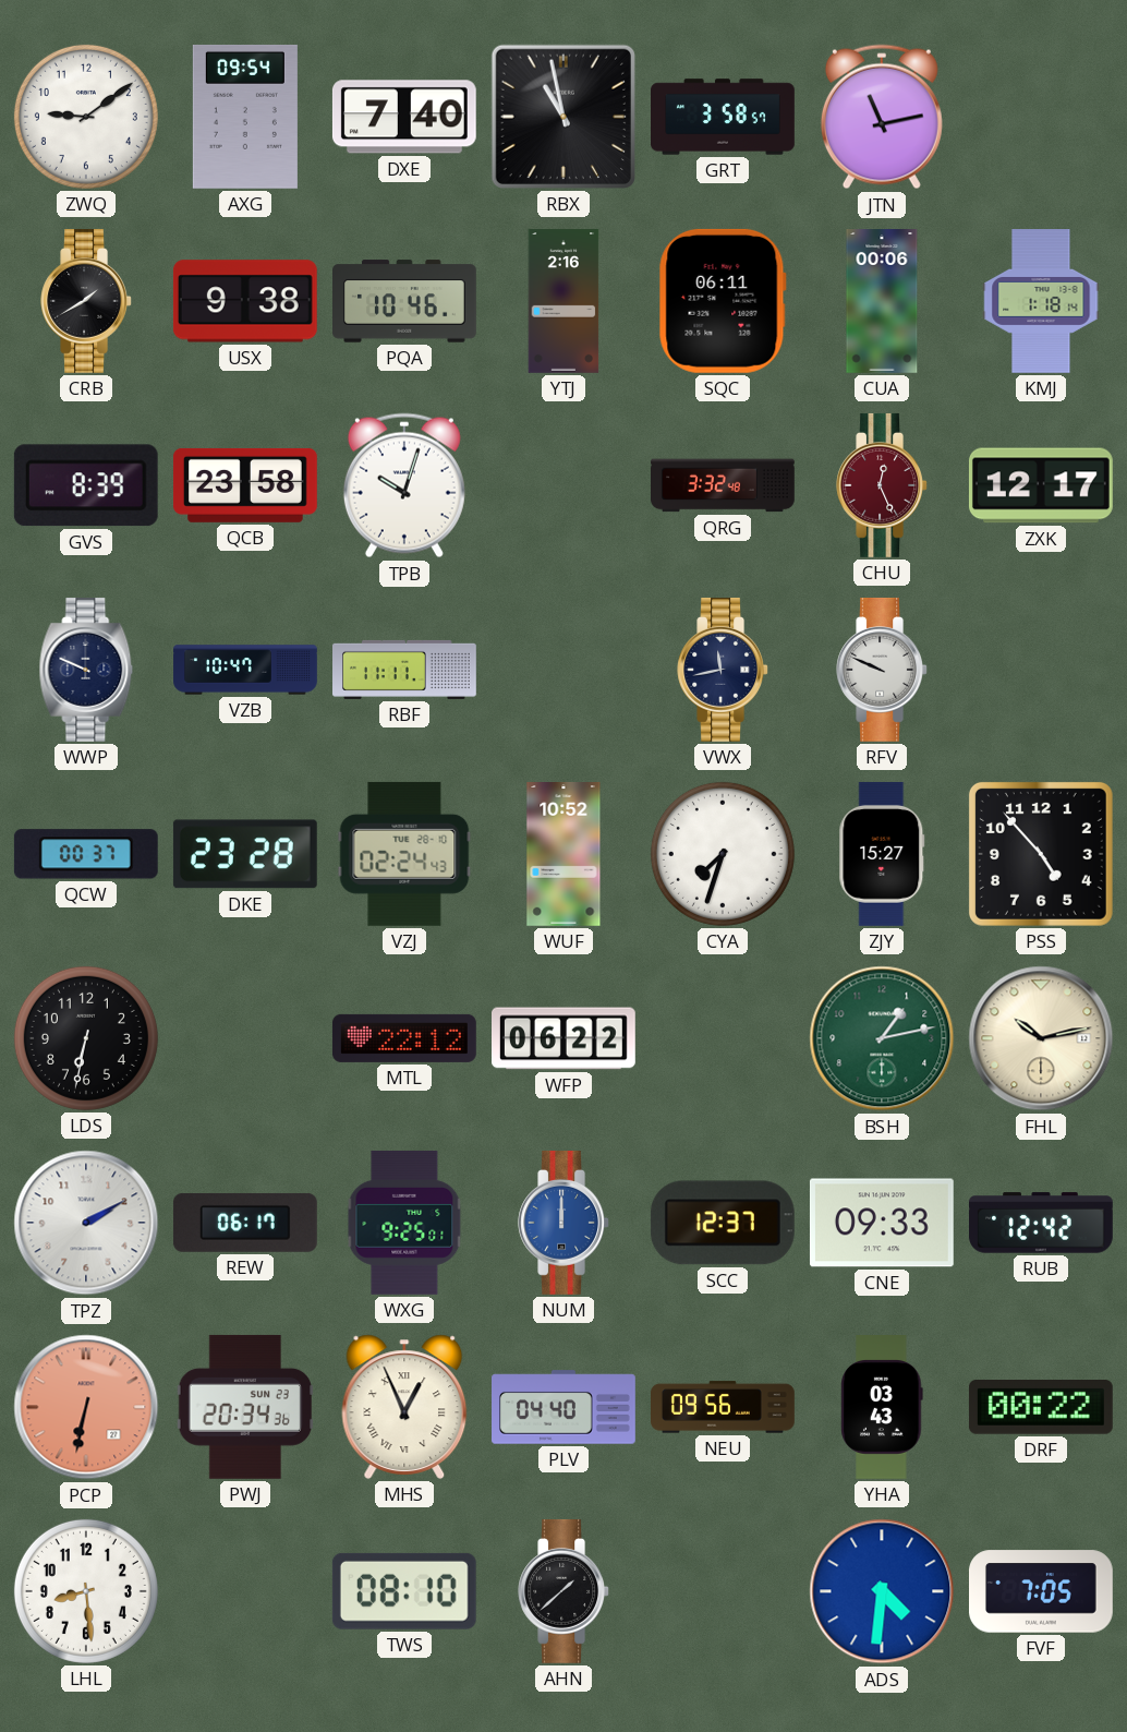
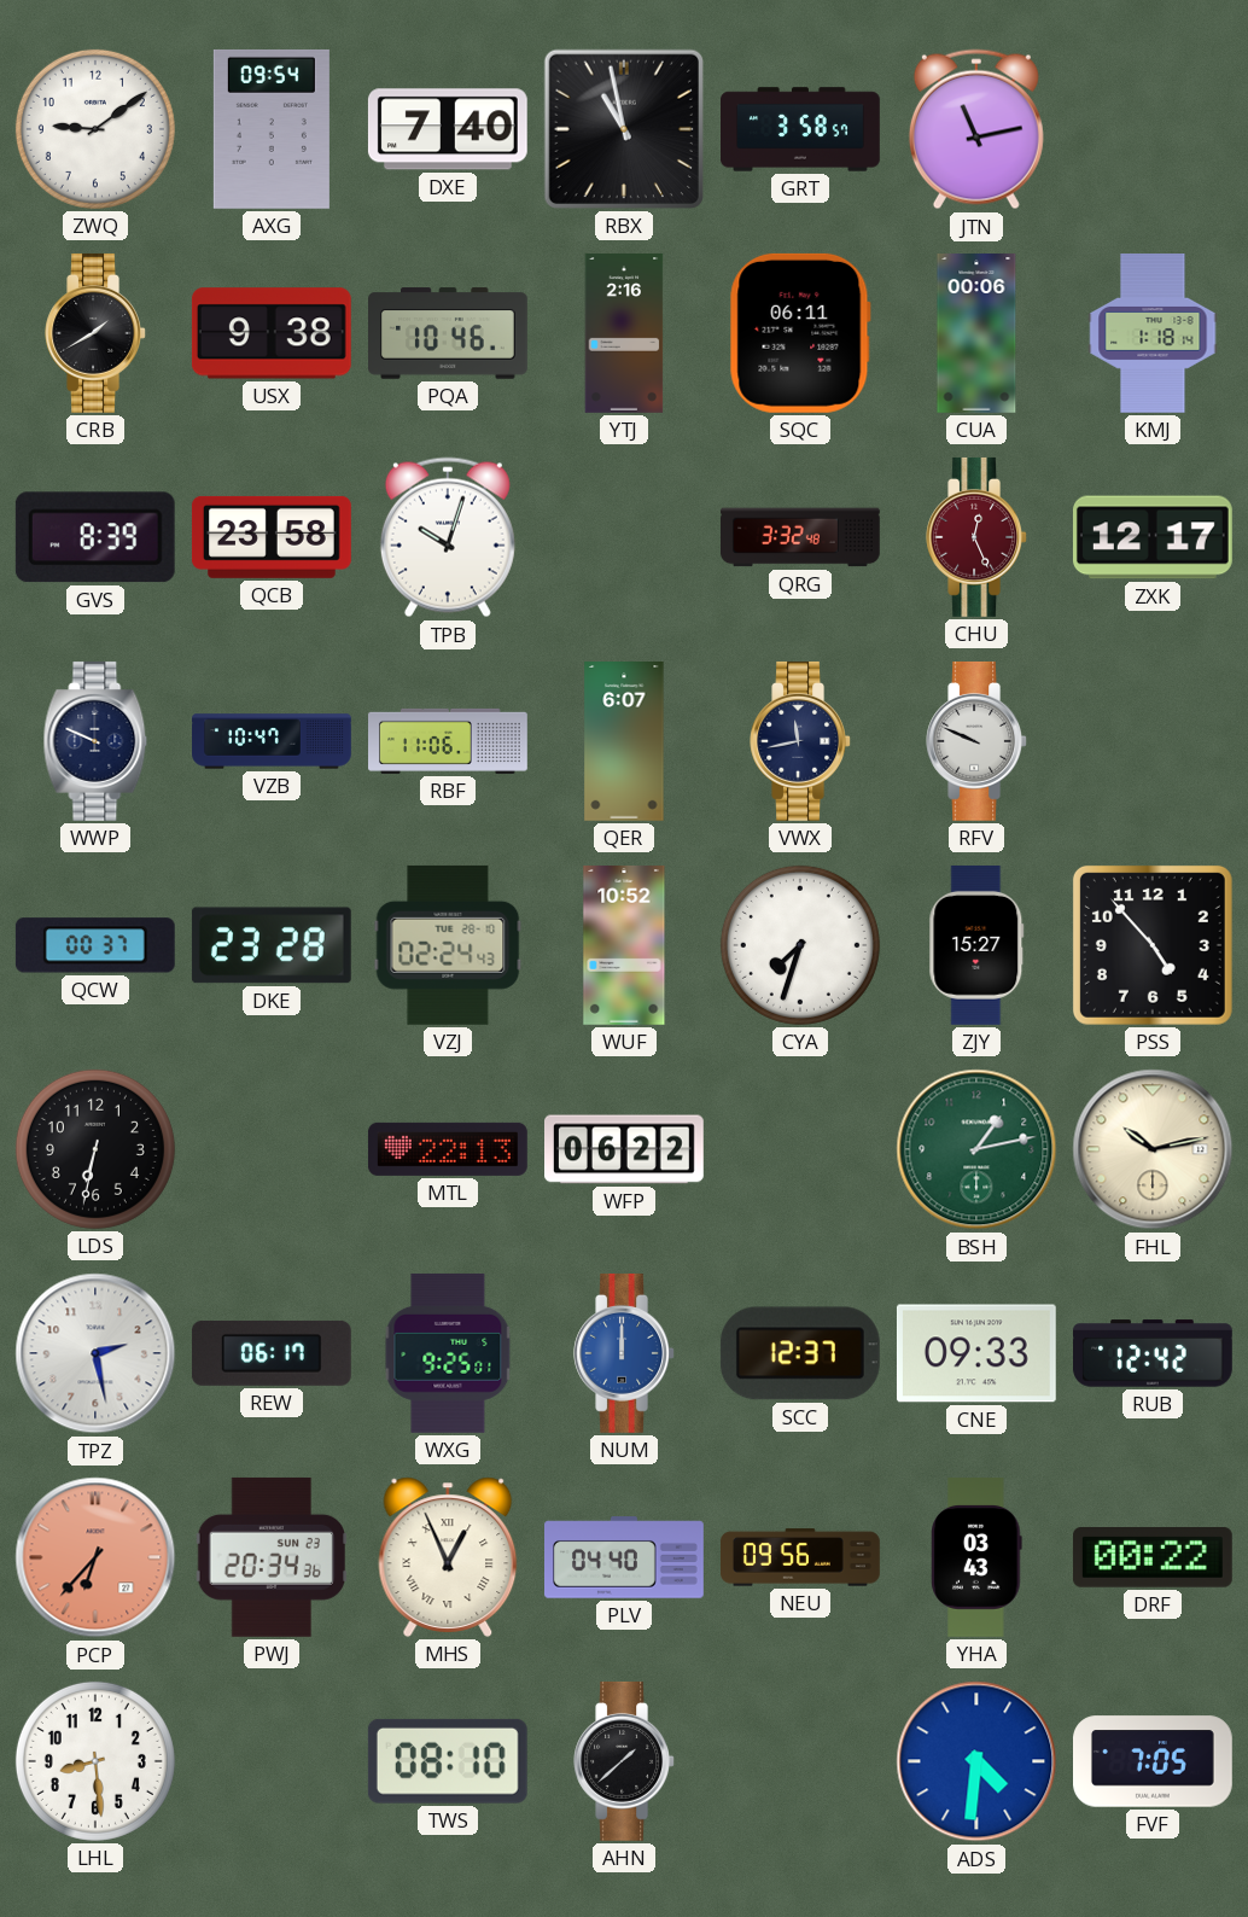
RBF: 11:11 -> 11:06 (449, 741)
QER: none -> 6:07 (624, 742)
MTL: 22:12 -> 22:13 (448, 1149)
TPZ: 2:10 -> 2:28 (95, 1353)
PCP: 6:32 -> 6:37 (95, 1557)
